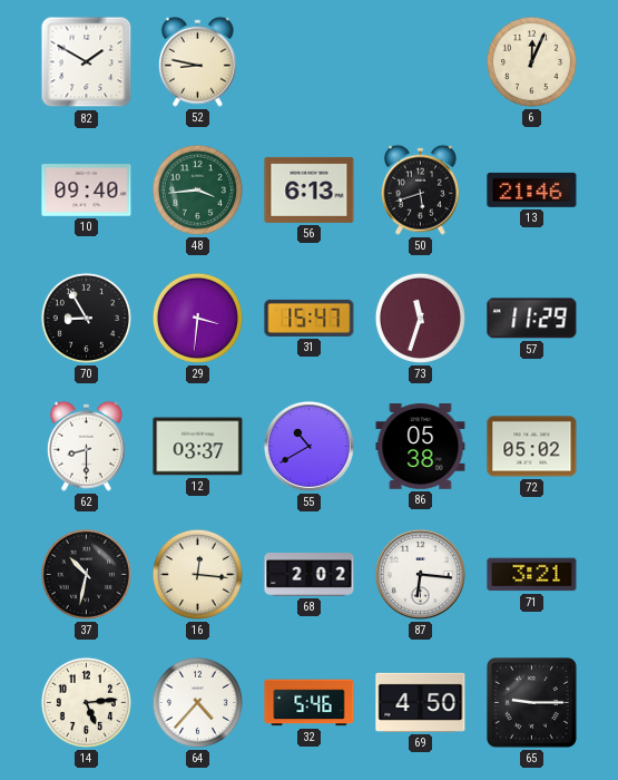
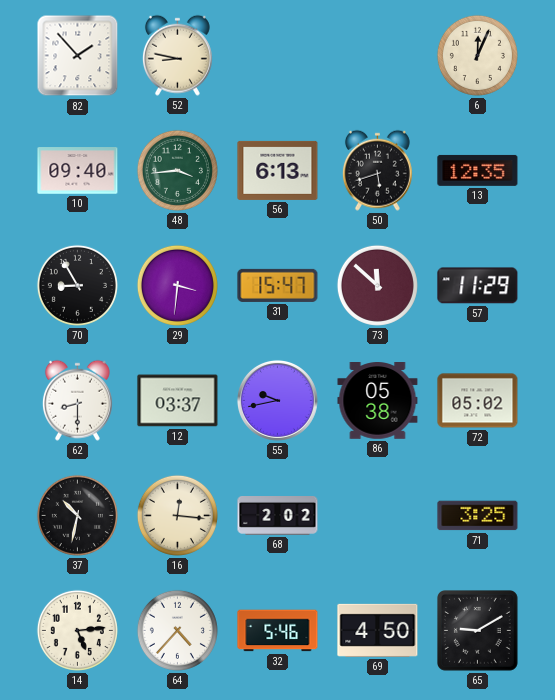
82: 1:50 -> 1:53 (78, 56)
13: 21:46 -> 12:35 (478, 170)
73: 11:33 -> 11:52 (377, 285)
55: 10:40 -> 9:43 (277, 400)
87: 6:16 -> none (420, 574)
71: 3:21 -> 3:25 (478, 516)
65: 9:15 -> 9:10 (478, 631)
